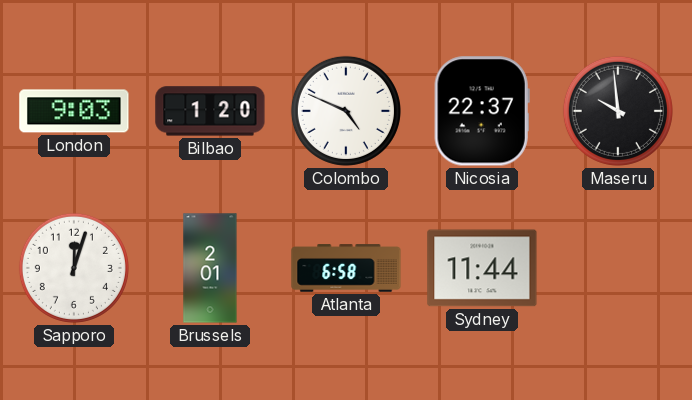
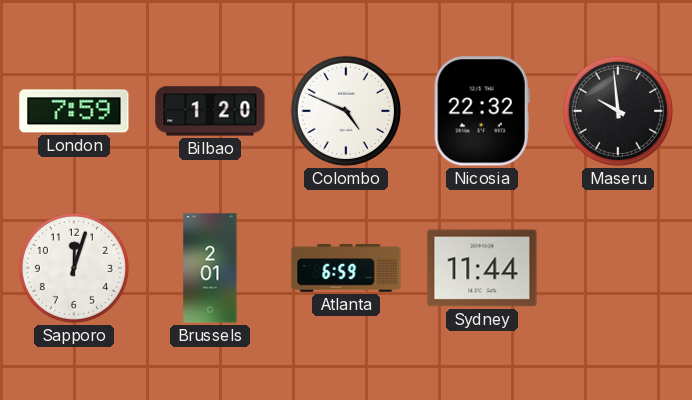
London: 9:03 -> 7:59 (74, 111)
Nicosia: 22:37 -> 22:32 (482, 111)
Atlanta: 6:58 -> 6:59 (346, 268)
